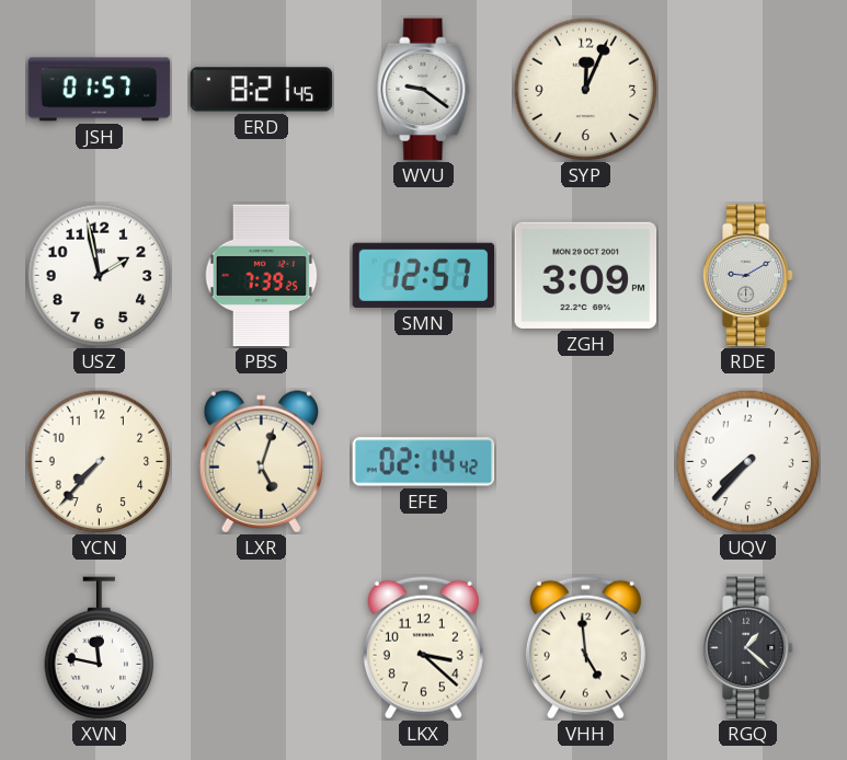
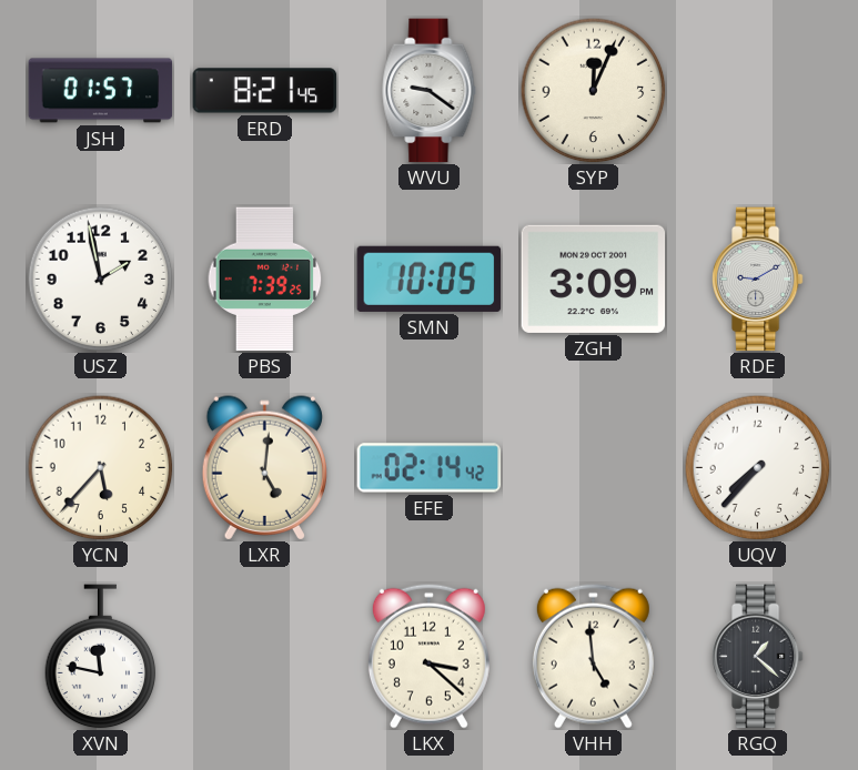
SMN: 12:57 -> 10:05 (430, 278)
YCN: 7:37 -> 5:37 (101, 468)
LXR: 5:03 -> 5:01 (264, 468)
